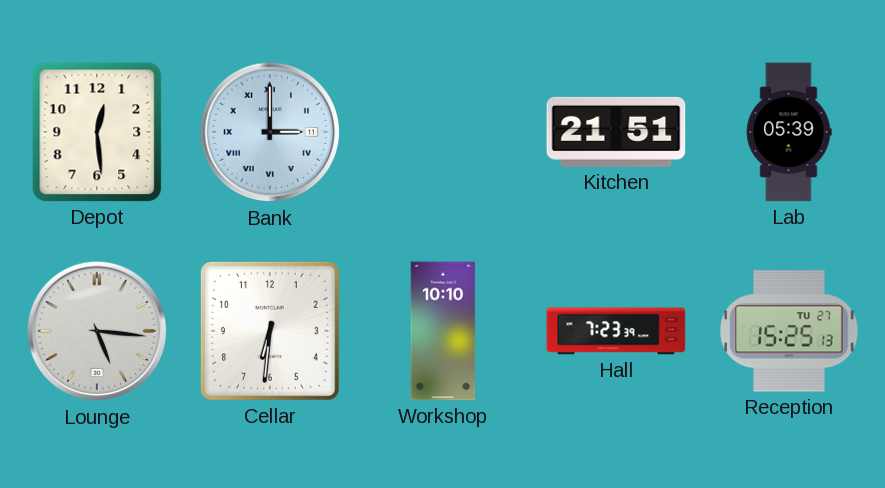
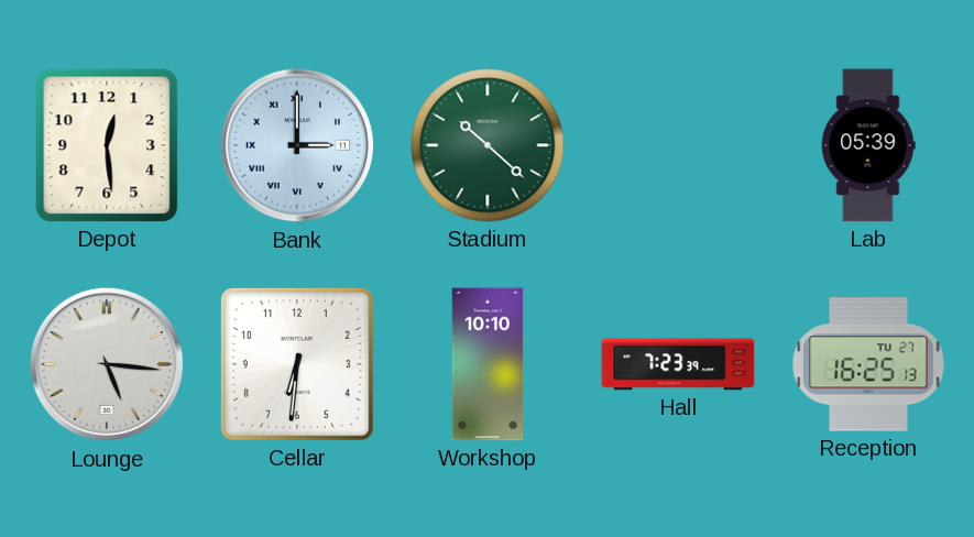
Stadium: none -> 10:22 (488, 145)
Kitchen: 21:51 -> none (616, 132)
Reception: 15:25 -> 16:25 (868, 364)
